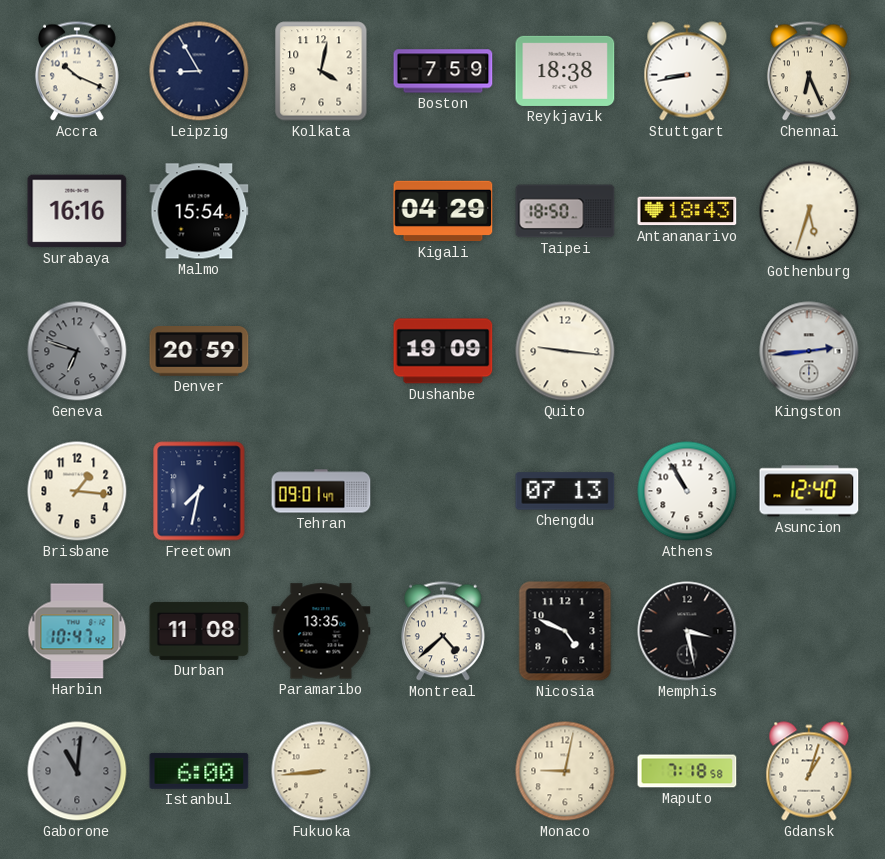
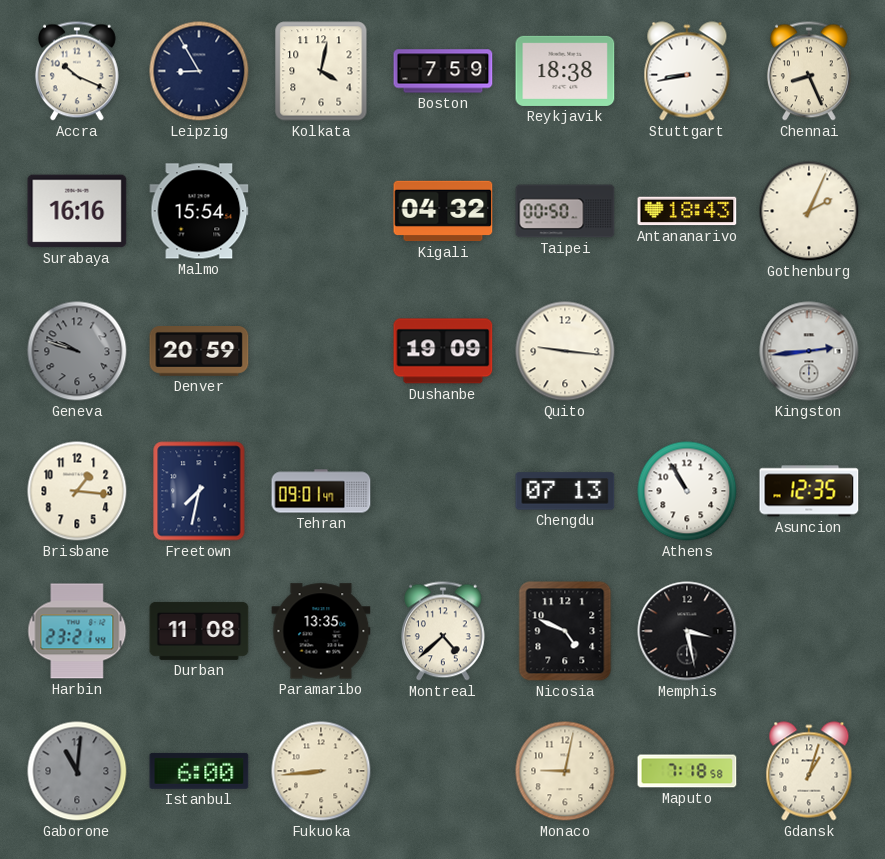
Chennai: 6:26 -> 8:26 (809, 71)
Kigali: 04:29 -> 04:32 (443, 211)
Taipei: 18:50 -> 00:50 (565, 211)
Gothenburg: 5:33 -> 2:04 (809, 211)
Geneva: 6:48 -> 9:48 (77, 351)
Asuncion: 12:40 -> 12:35 (809, 491)
Harbin: 10:47 -> 23:21 (77, 631)
